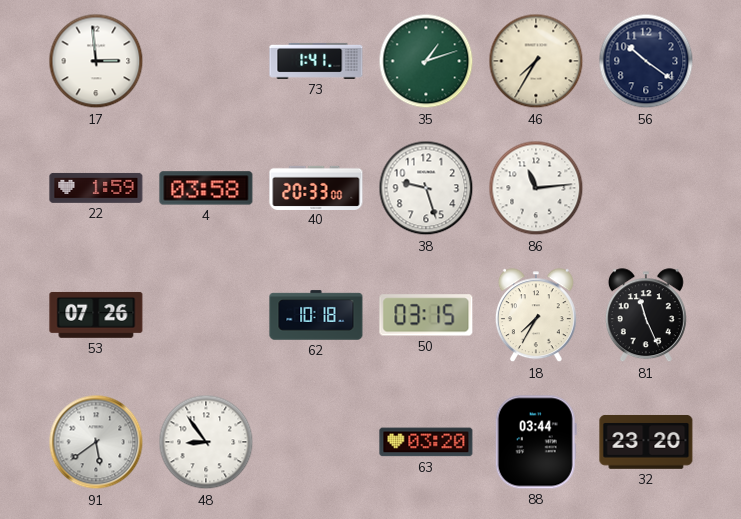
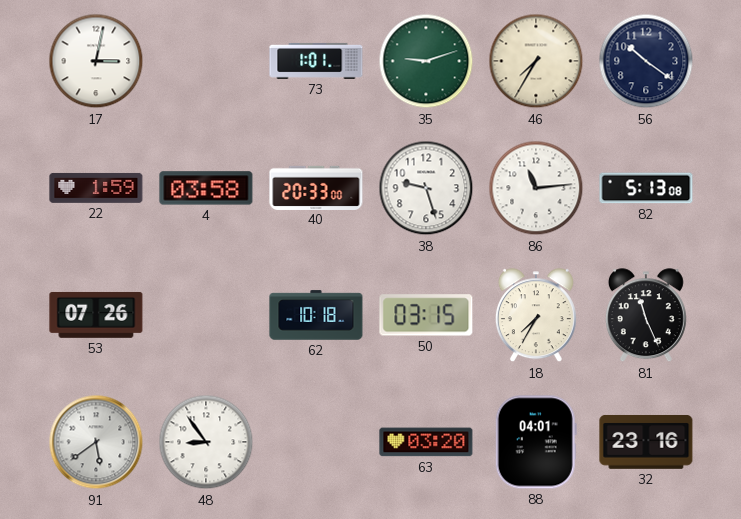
17: 2:59 -> 3:02 (96, 61)
73: 1:41 -> 1:01 (316, 61)
35: 1:12 -> 9:12 (426, 61)
82: none -> 5:13 (646, 188)
88: 03:44 -> 04:01 (536, 442)
32: 23:20 -> 23:16 (646, 442)
